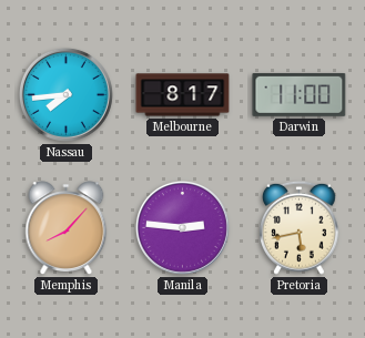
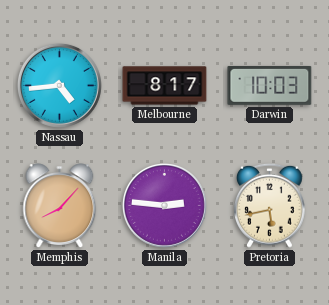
Nassau: 7:44 -> 4:44 (59, 85)
Darwin: 11:00 -> 10:03 (270, 85)
